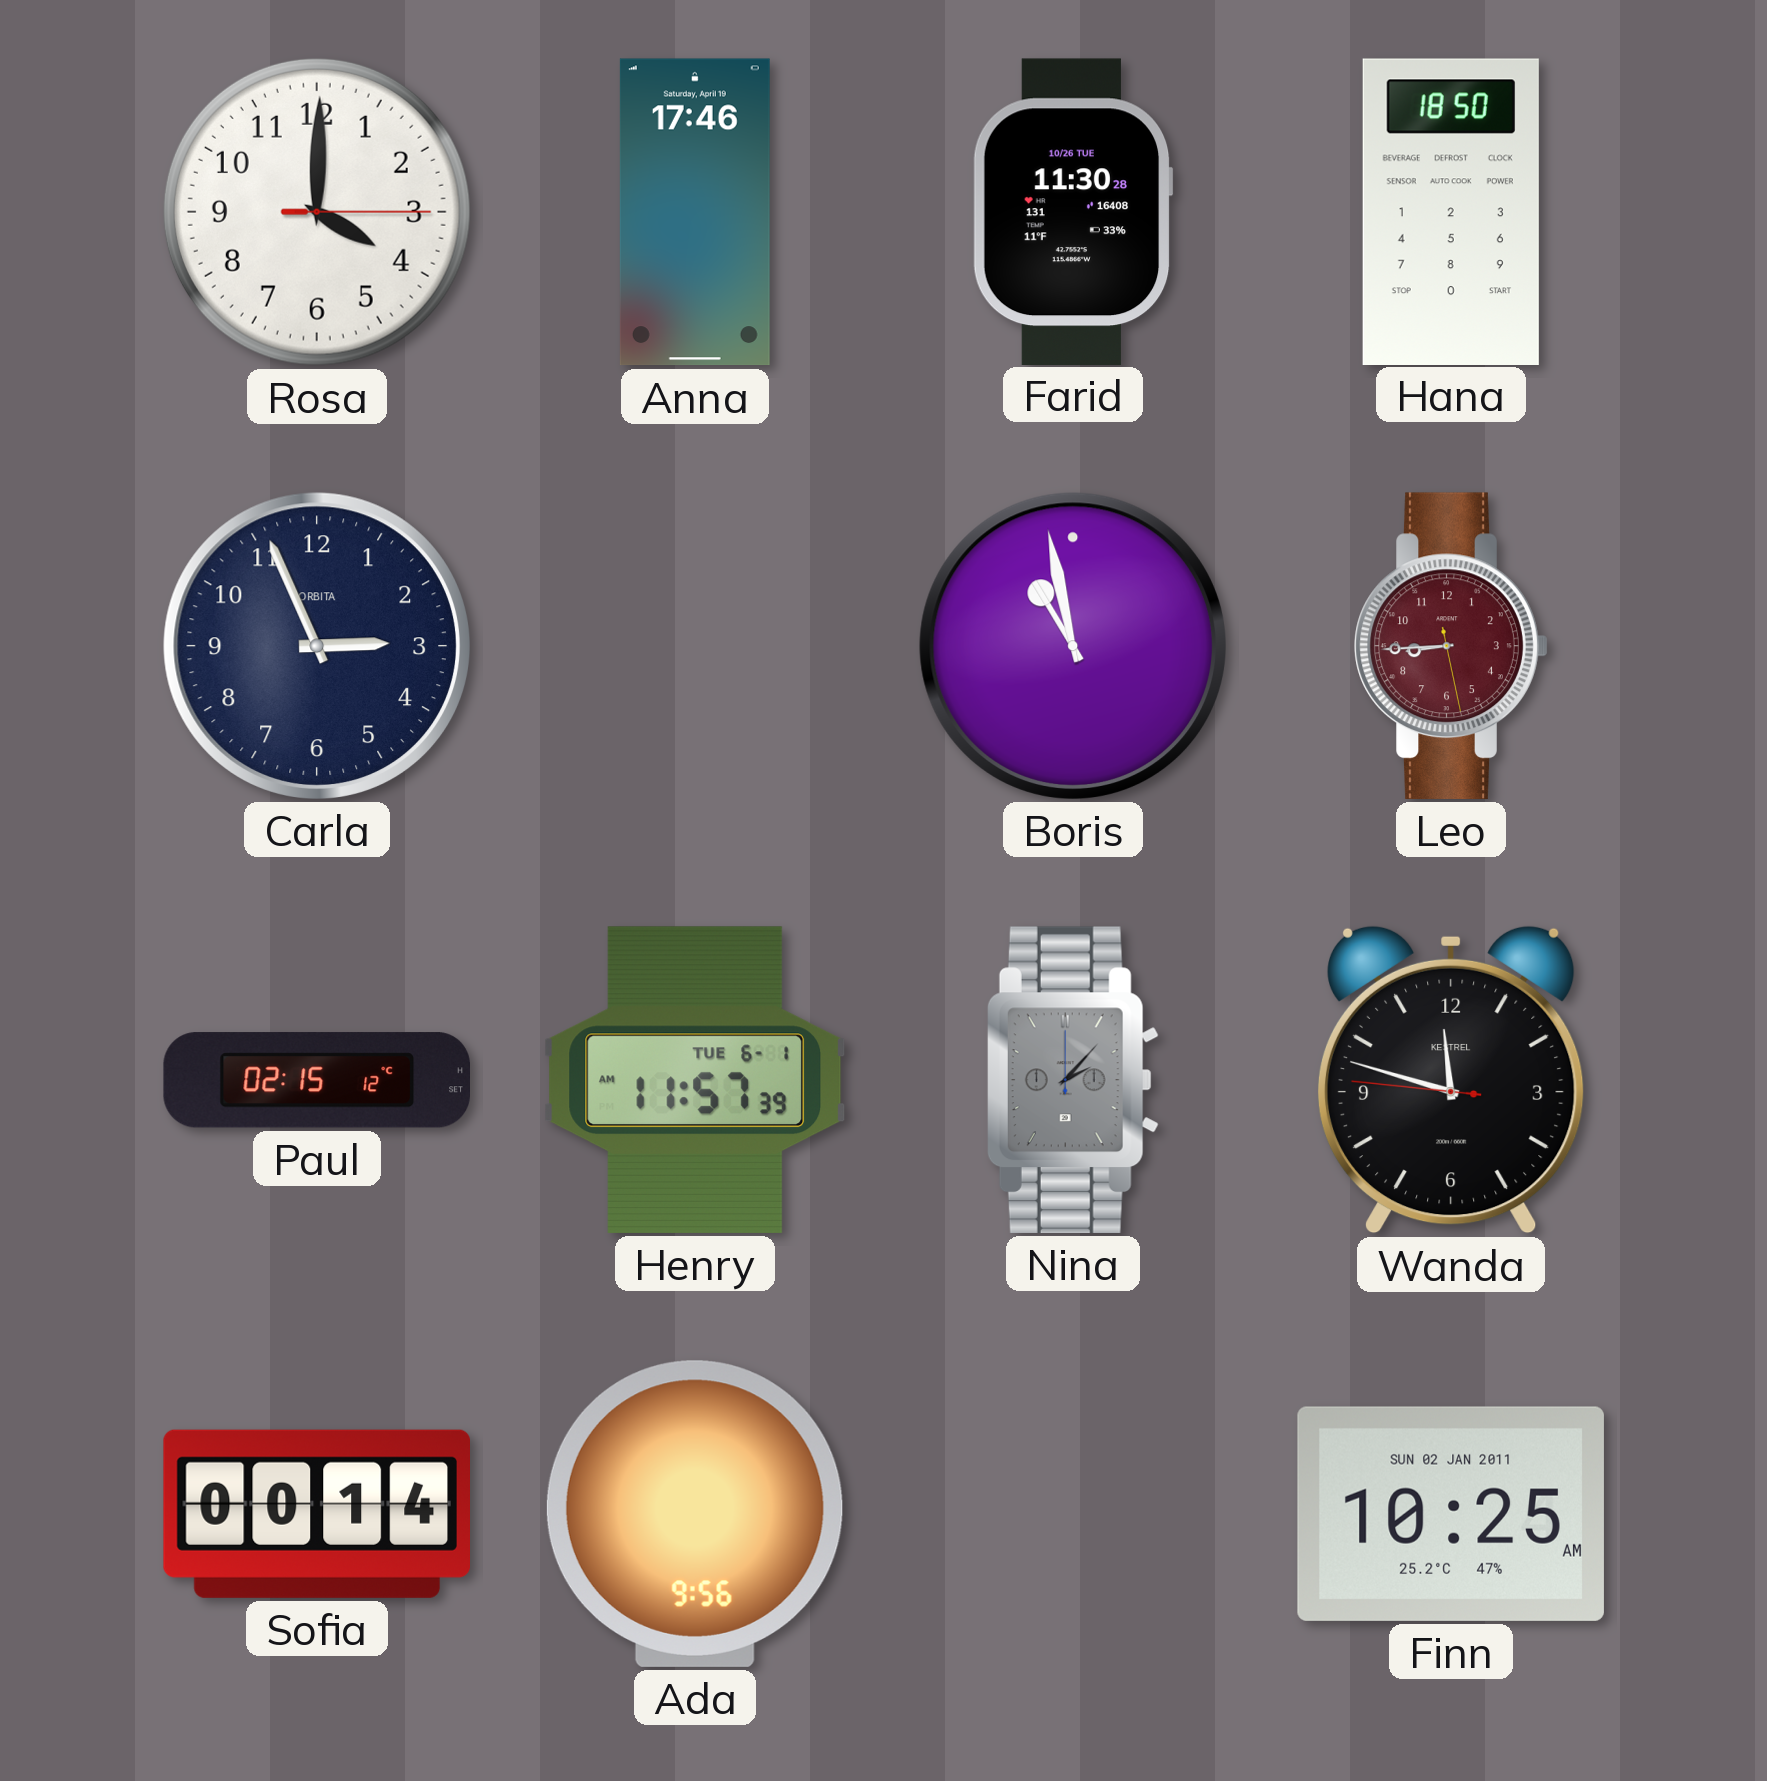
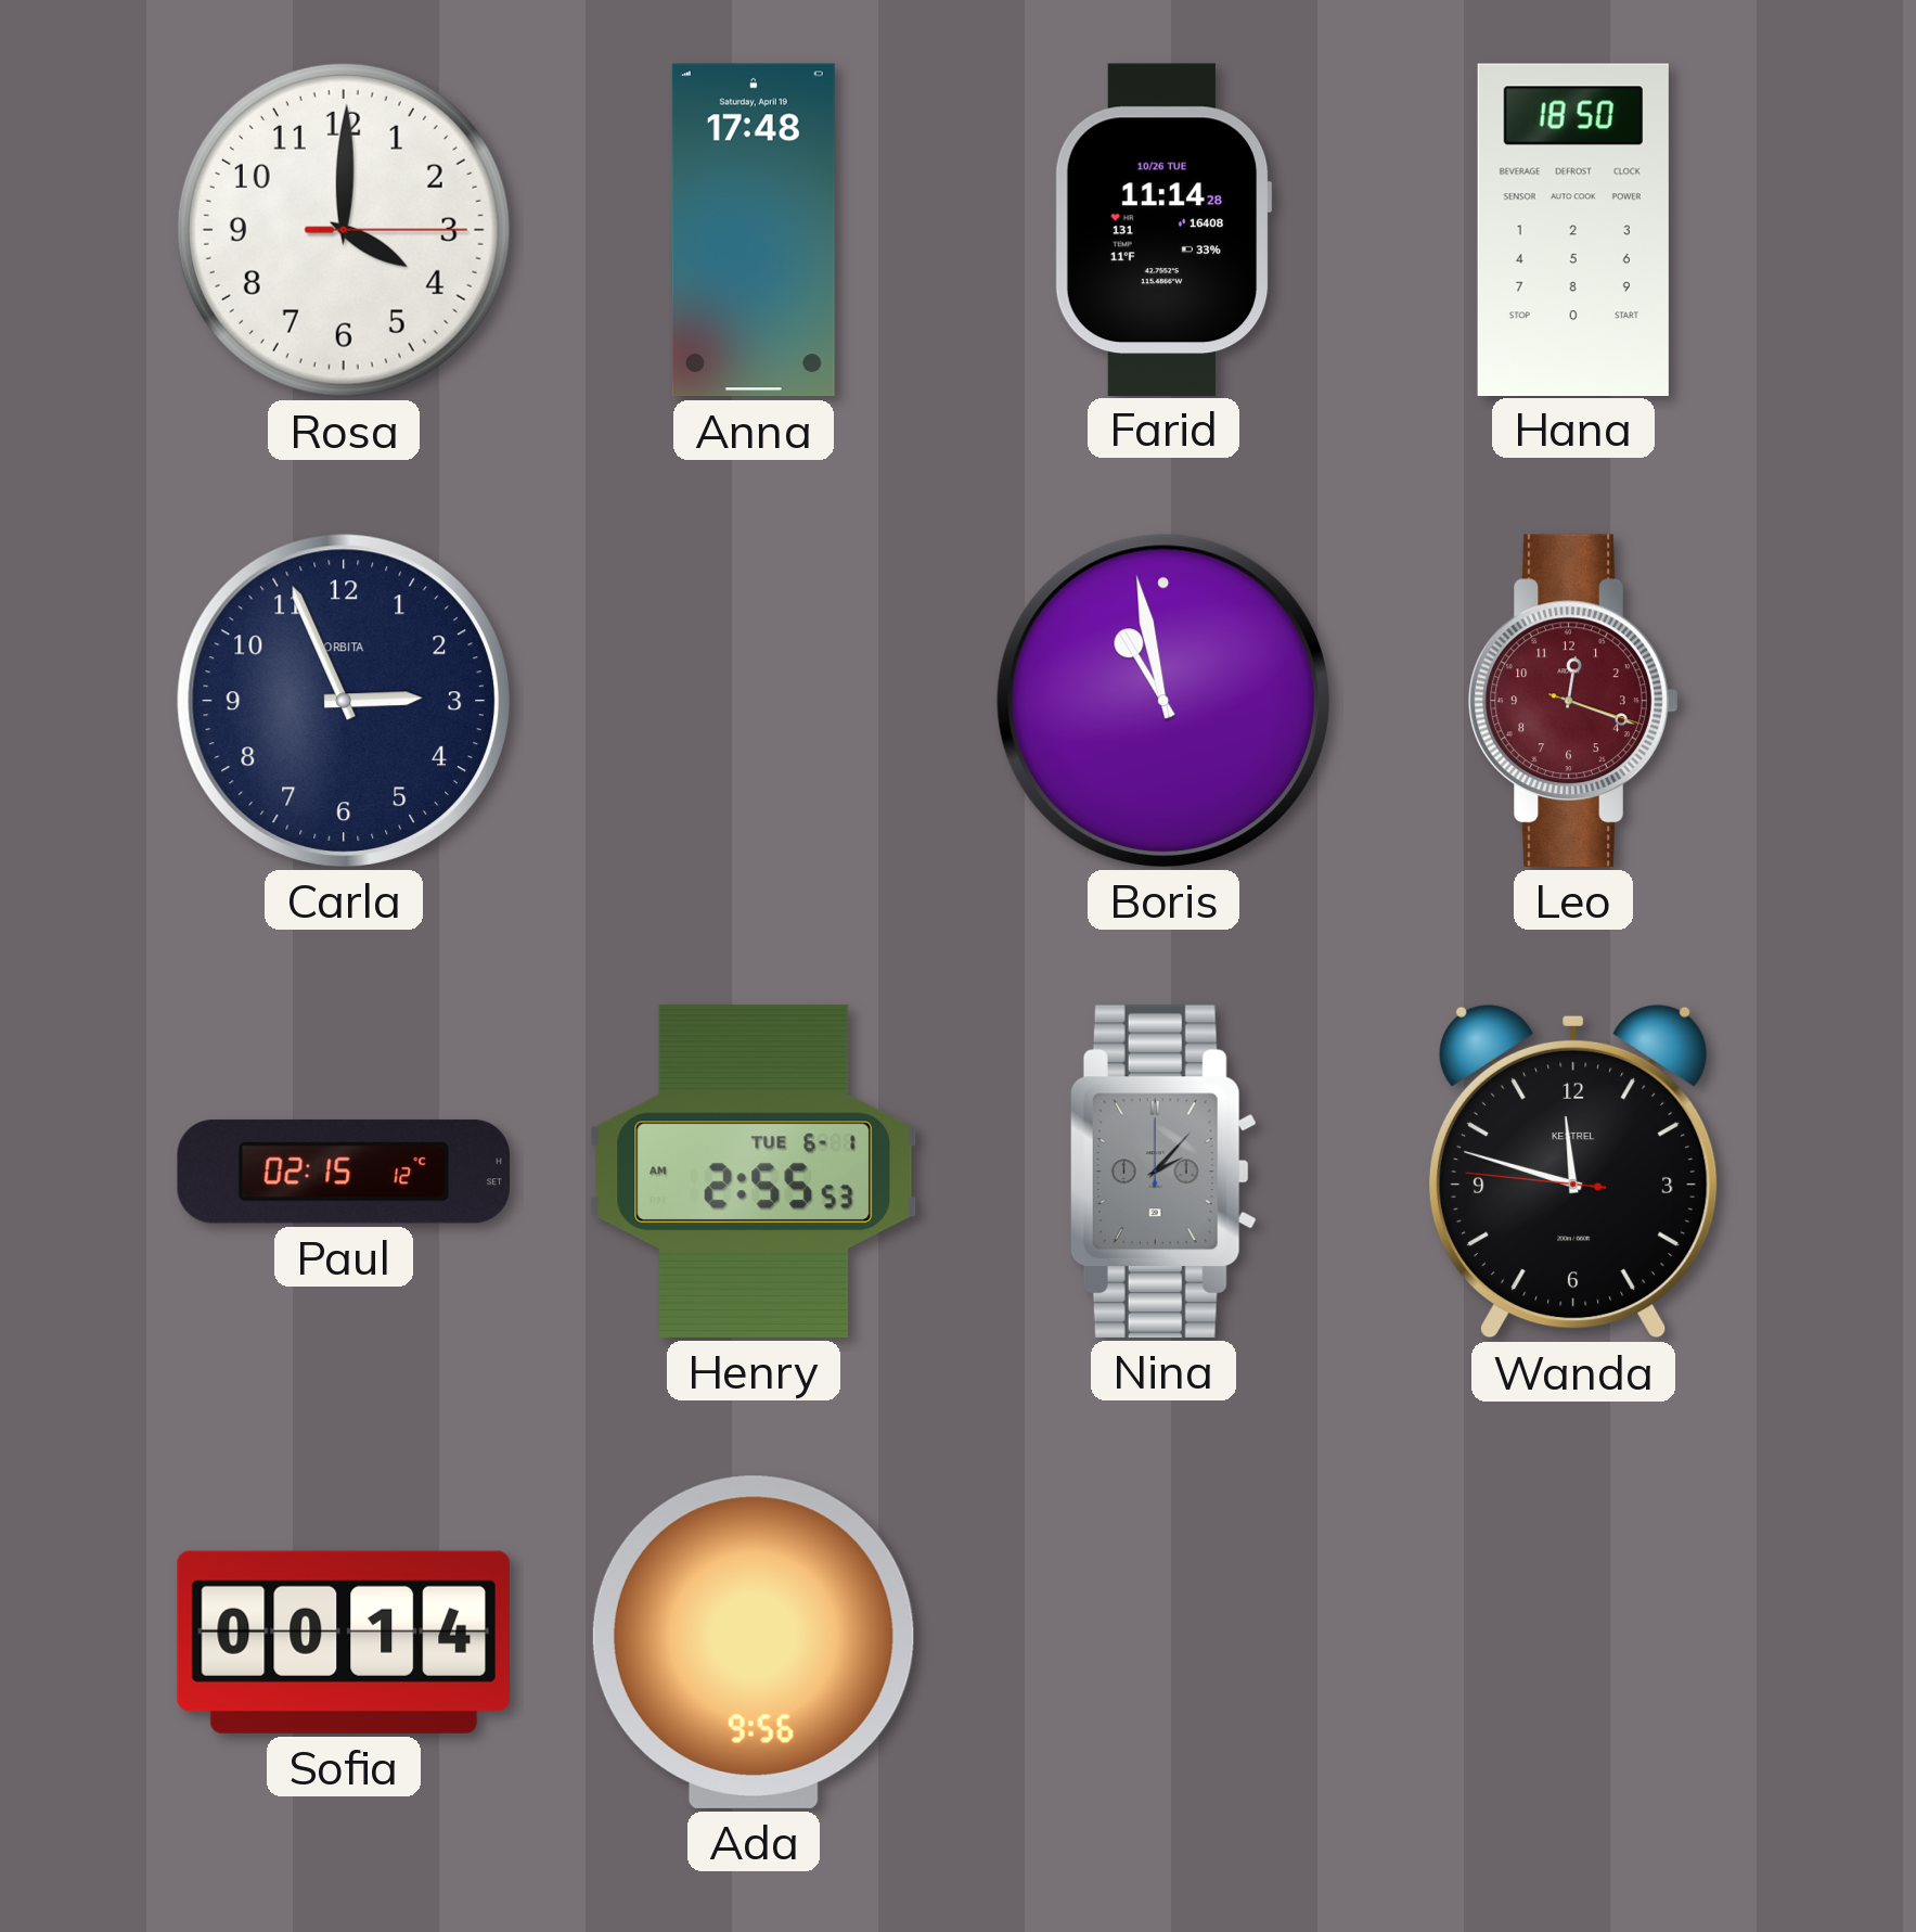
Anna: 17:46 -> 17:48 (754, 230)
Farid: 11:30 -> 11:14 (1163, 229)
Leo: 8:44 -> 12:18 (1573, 701)
Henry: 11:57 -> 2:55 (754, 1172)
Finn: 10:25 -> none (1451, 1514)
